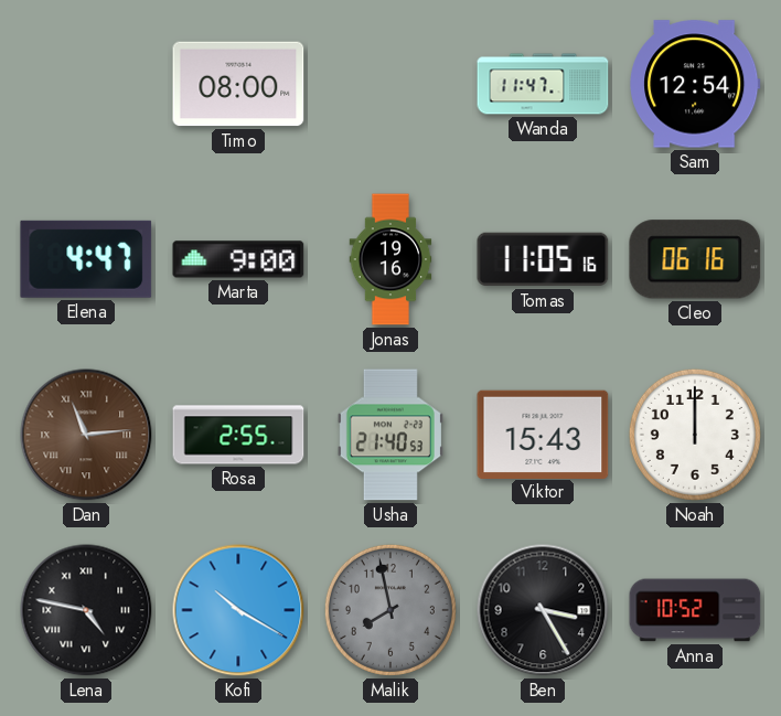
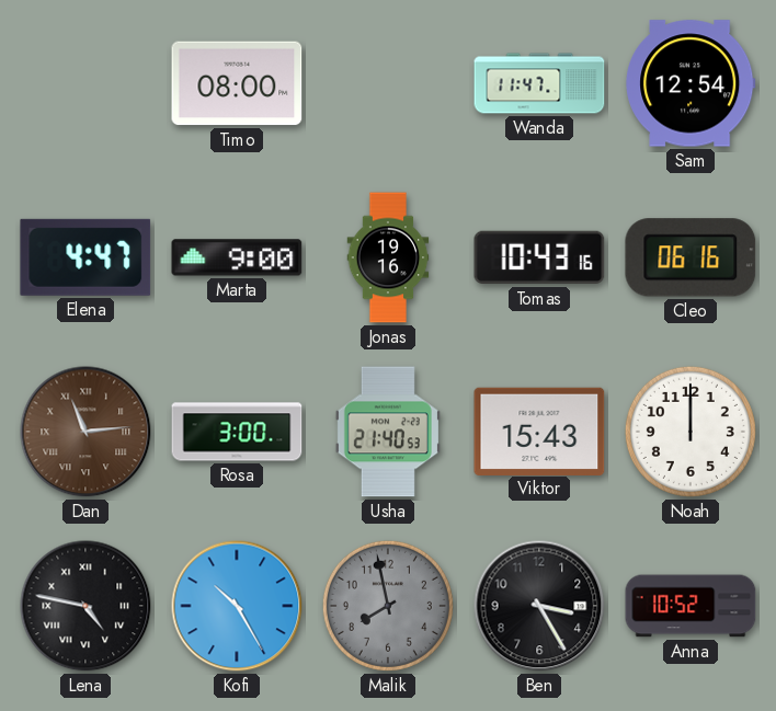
Tomas: 11:05 -> 10:43 (539, 257)
Rosa: 2:55 -> 3:00 (237, 432)
Kofi: 10:20 -> 10:25 (237, 606)
